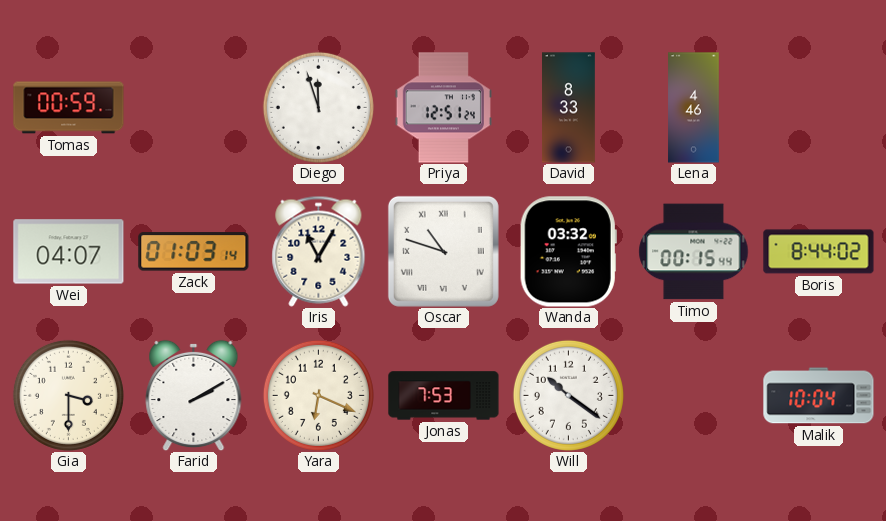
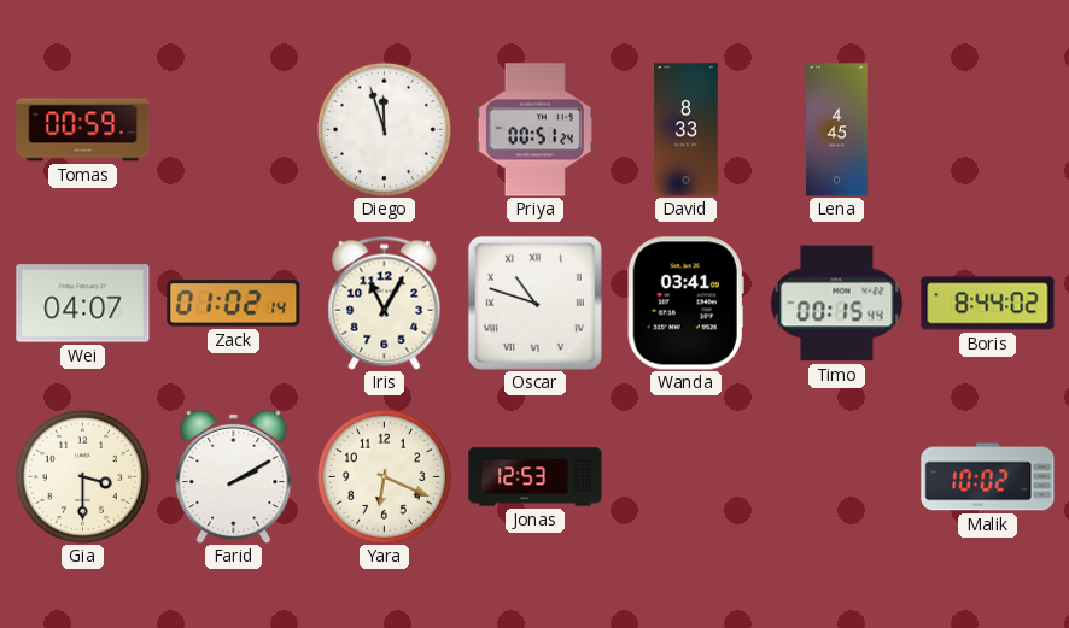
Priya: 12:51 -> 00:51 (534, 130)
Lena: 4:46 -> 4:45 (837, 130)
Zack: 01:03 -> 01:02 (234, 304)
Wanda: 03:32 -> 03:41 (685, 304)
Jonas: 7:53 -> 12:53 (536, 477)
Will: 10:21 -> none (568, 395)
Malik: 10:04 -> 10:02 (988, 477)
